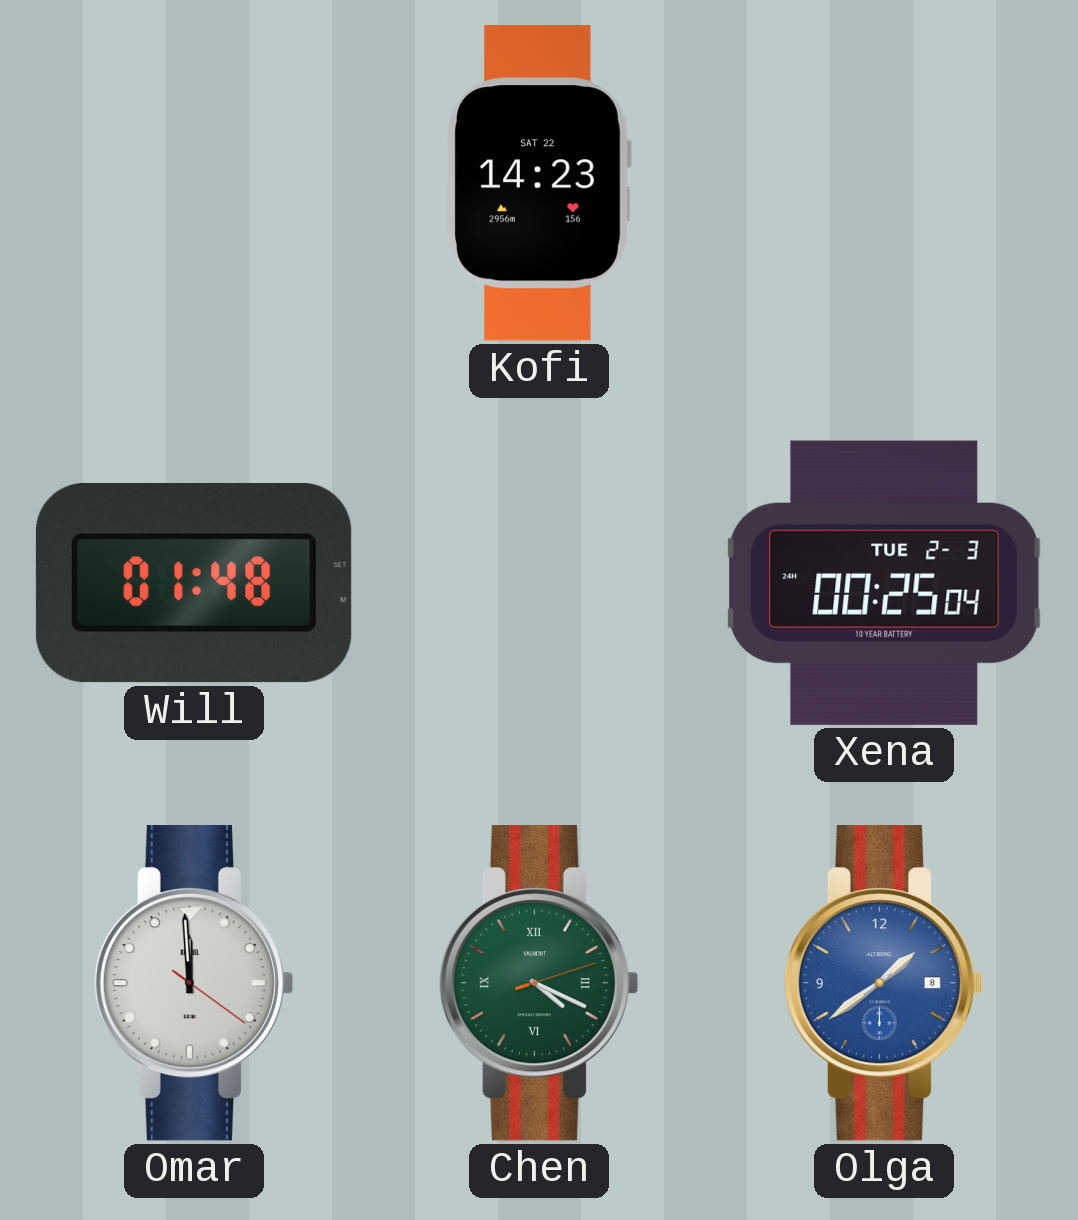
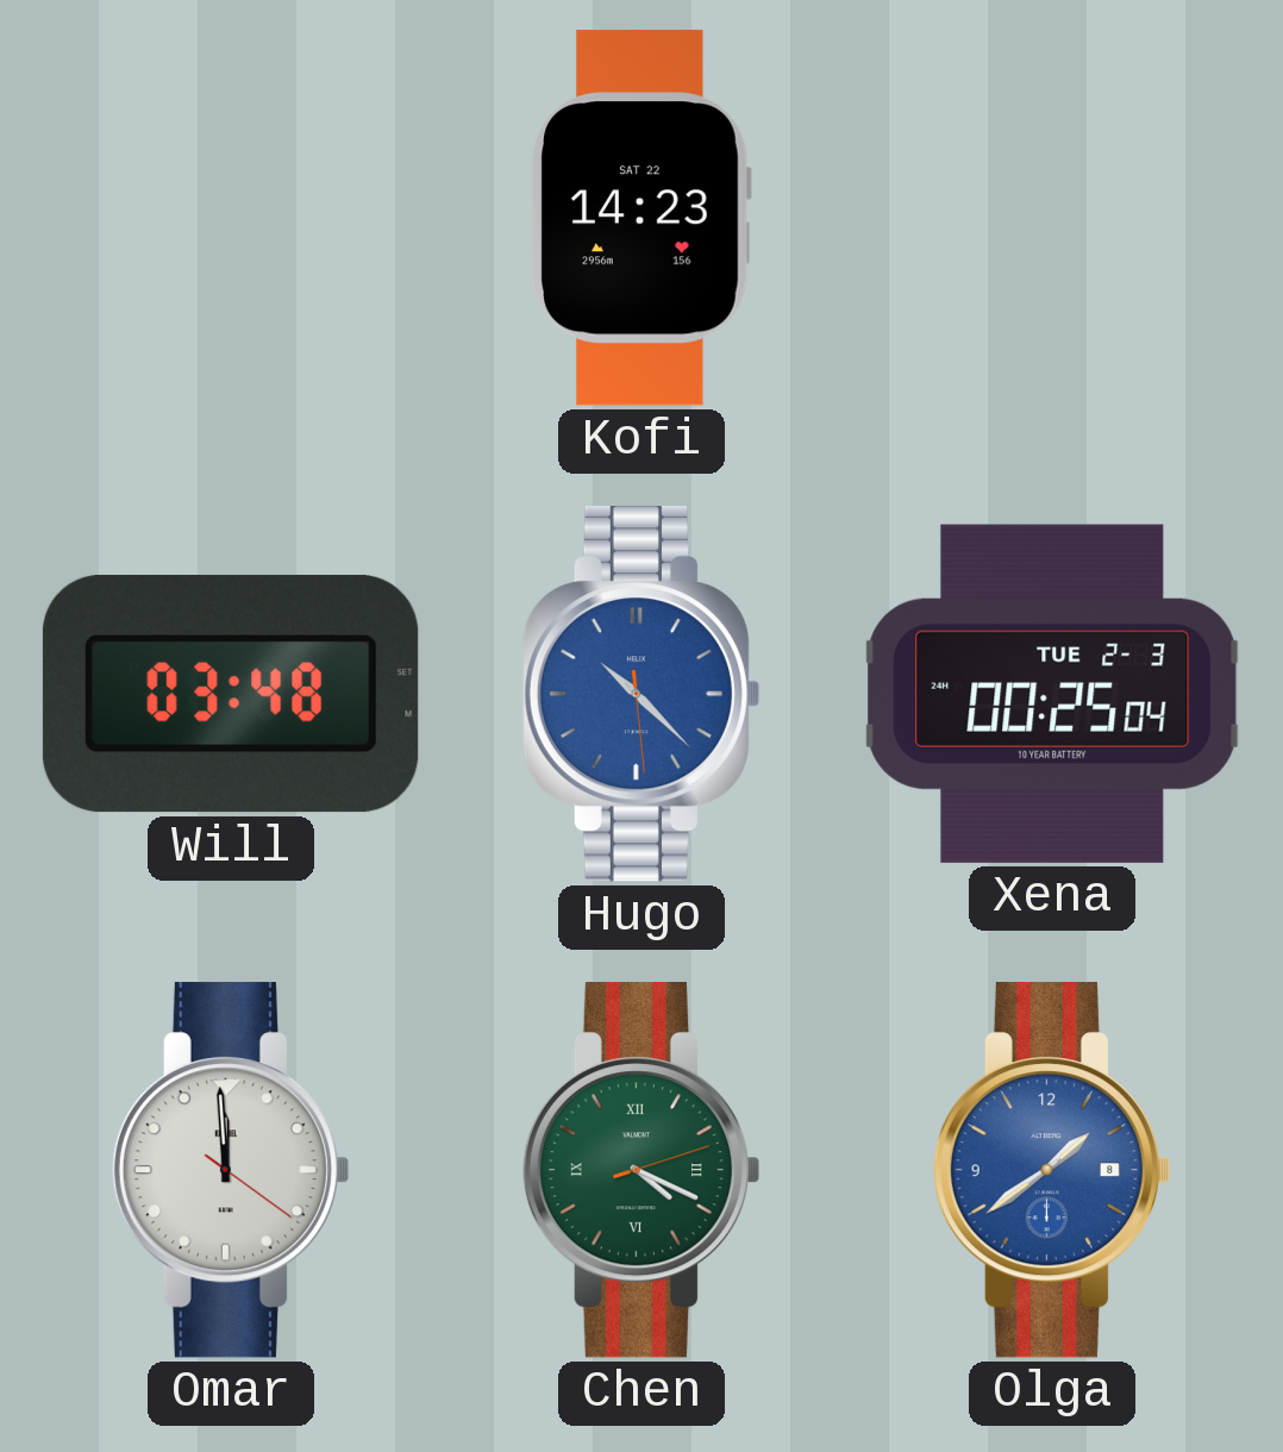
Will: 01:48 -> 03:48 (231, 694)
Hugo: none -> 10:22 (640, 694)
